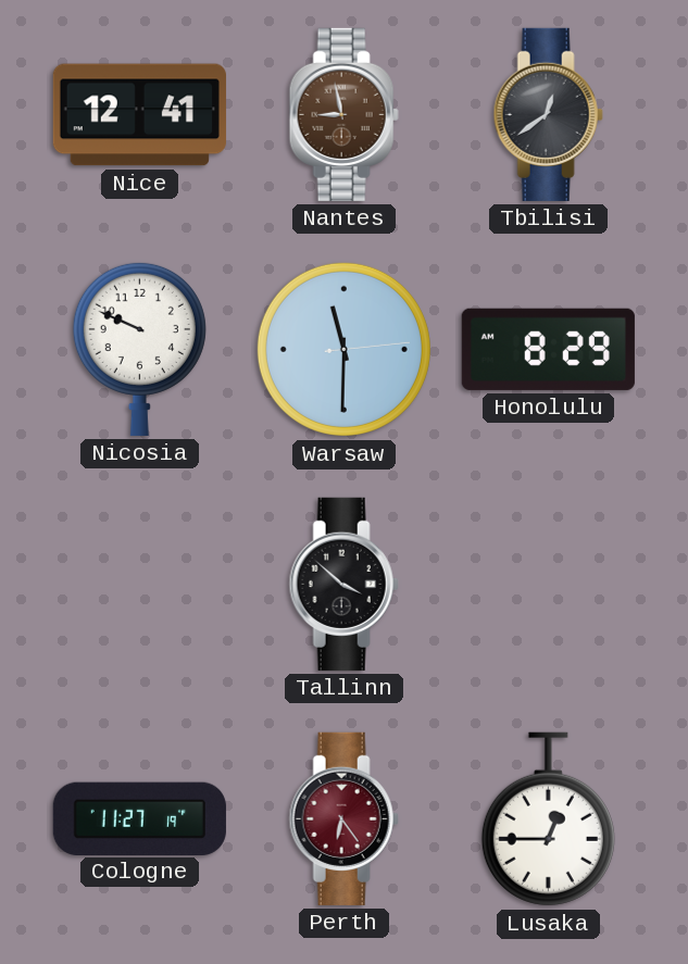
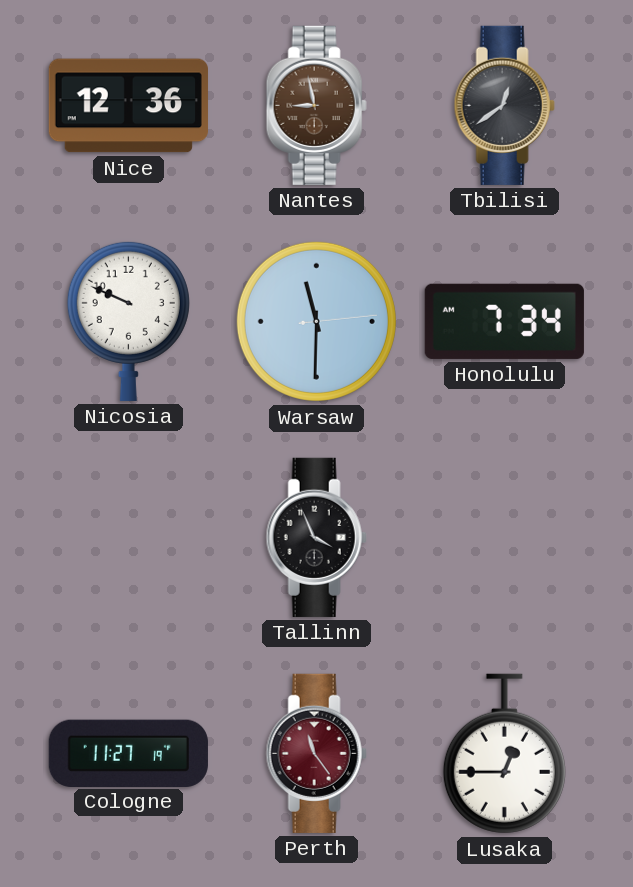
Nice: 12:41 -> 12:36 (128, 106)
Honolulu: 8:29 -> 7:34 (504, 321)
Tallinn: 3:52 -> 3:56 (316, 537)
Perth: 6:24 -> 11:24 (316, 753)
